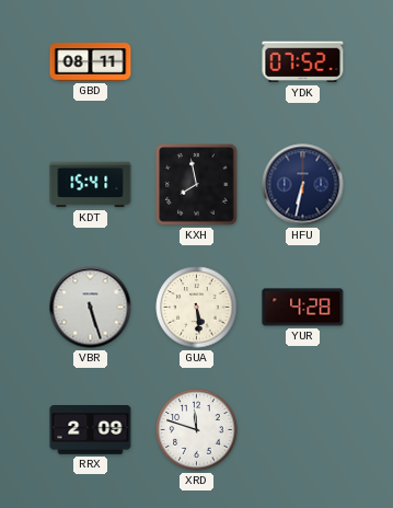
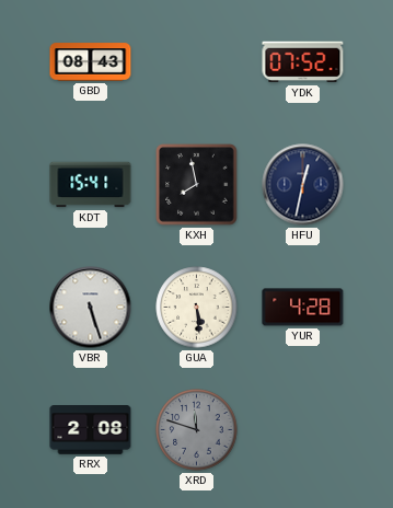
GBD: 08:11 -> 08:43 (91, 62)
HFU: 6:32 -> 12:32 (303, 185)
RRX: 2:09 -> 2:08 (91, 430)
XRD dial: white -> grey (197, 430)
